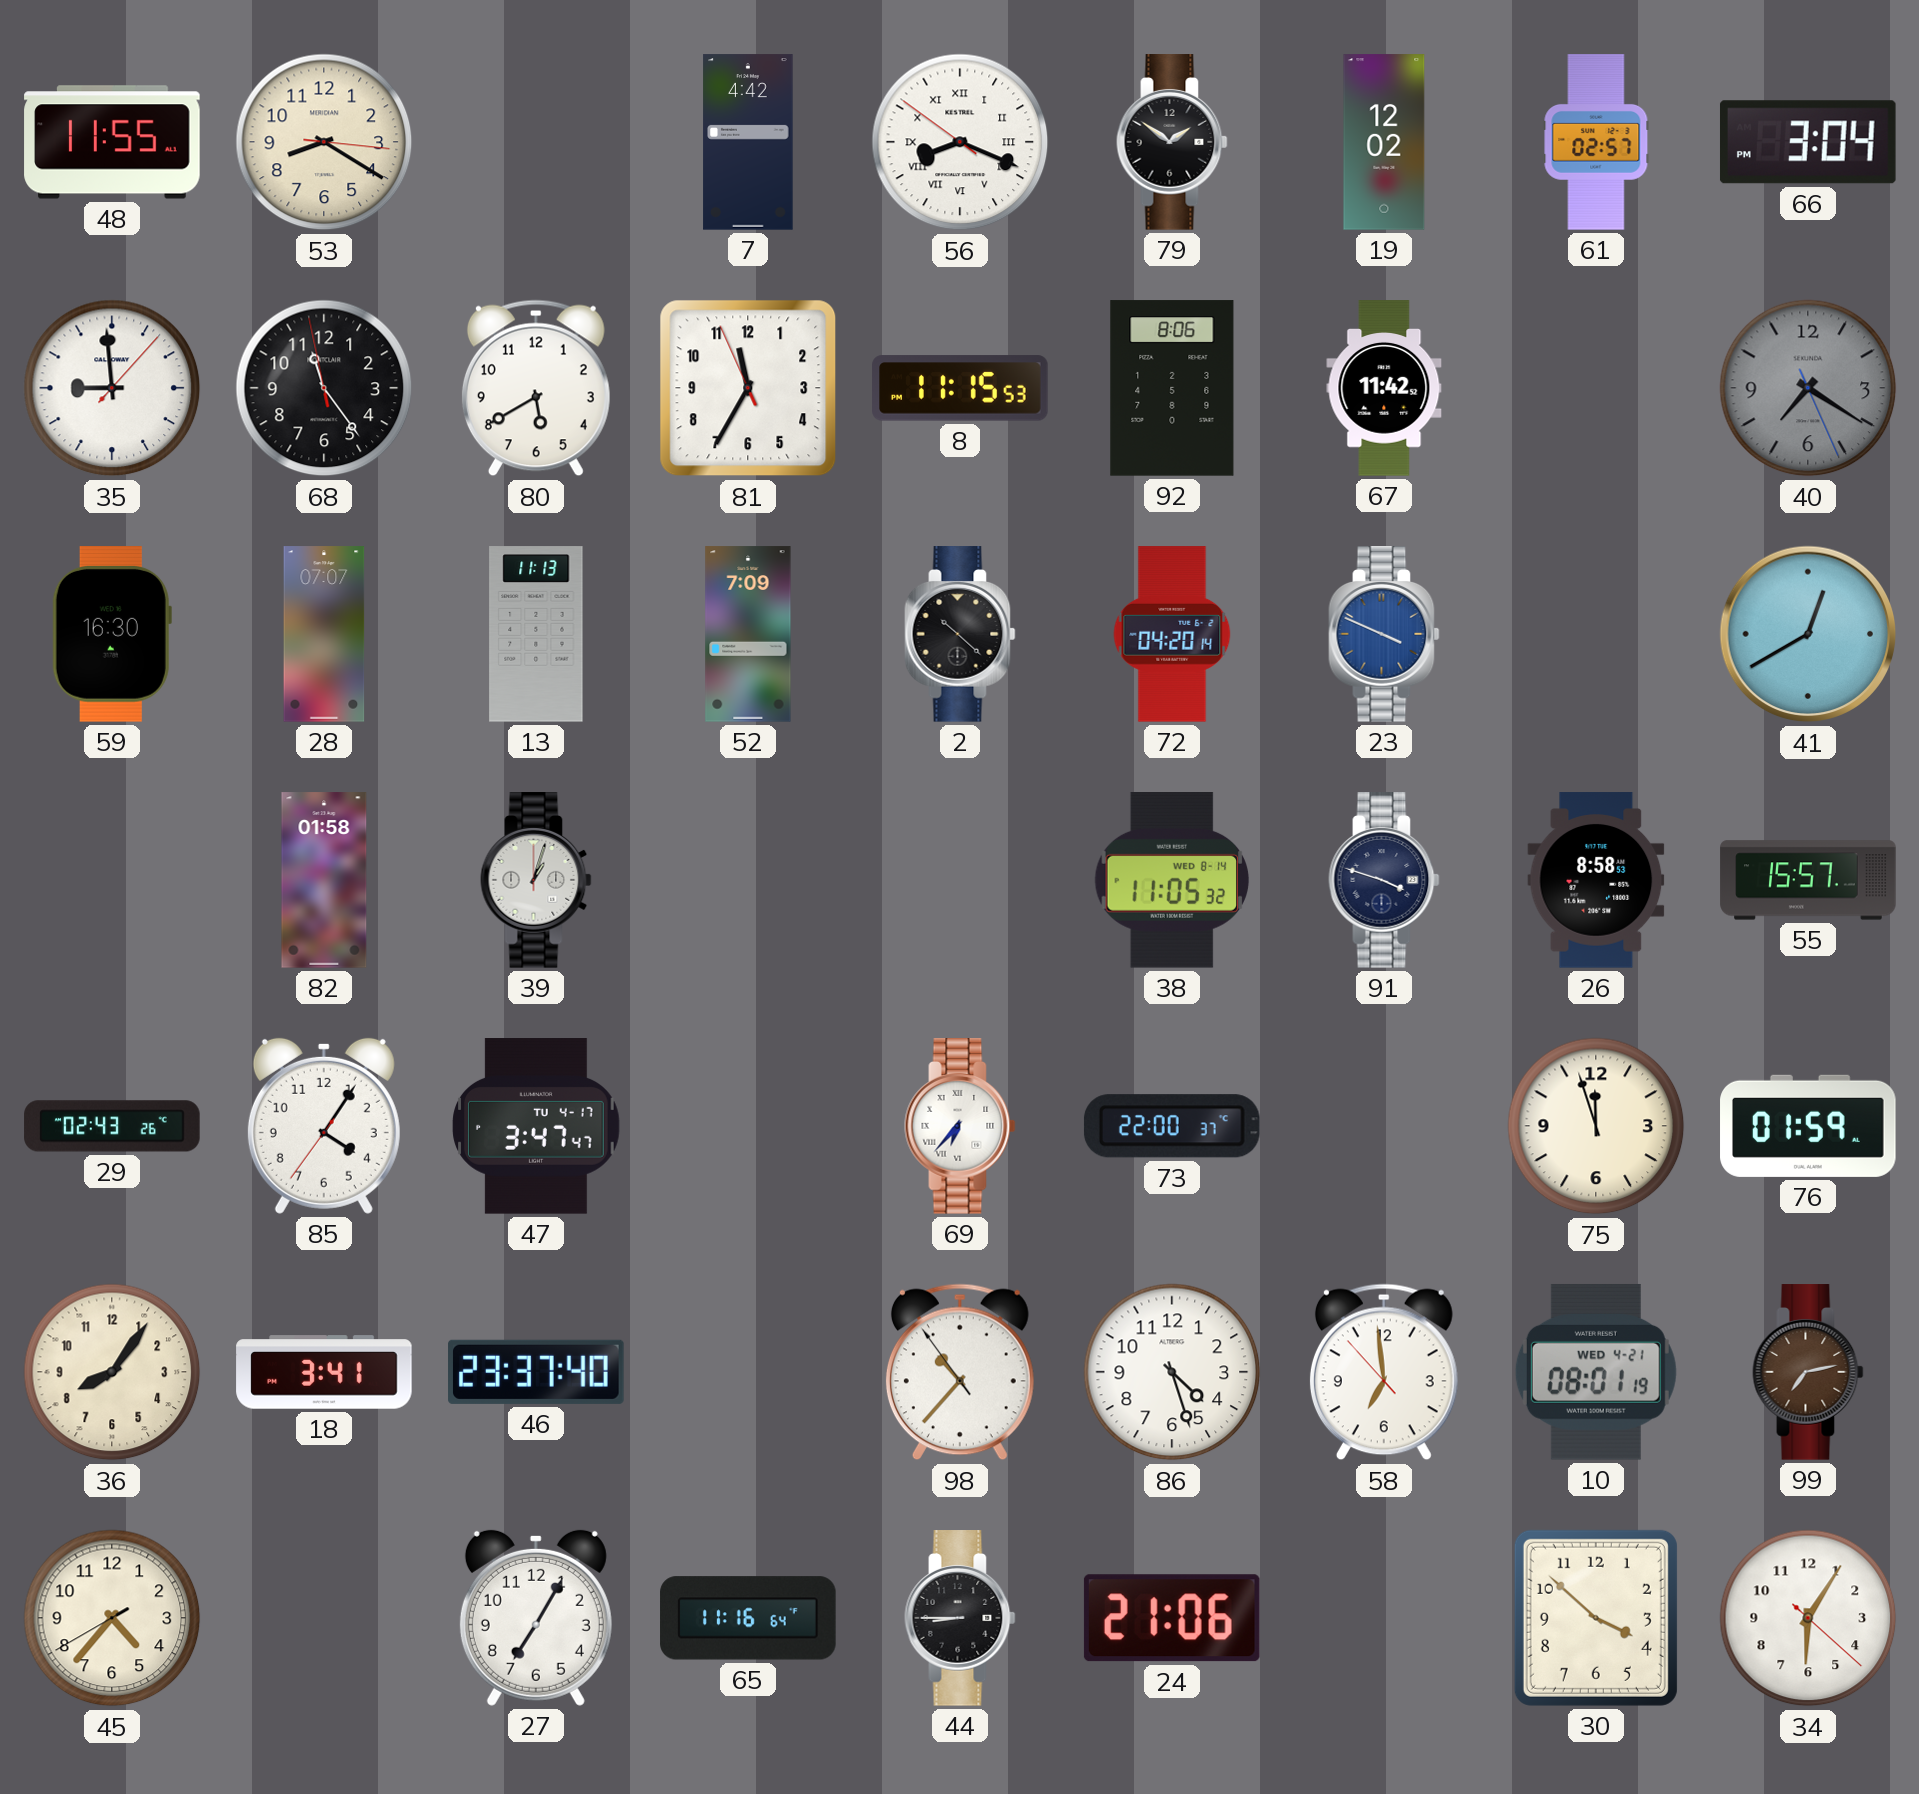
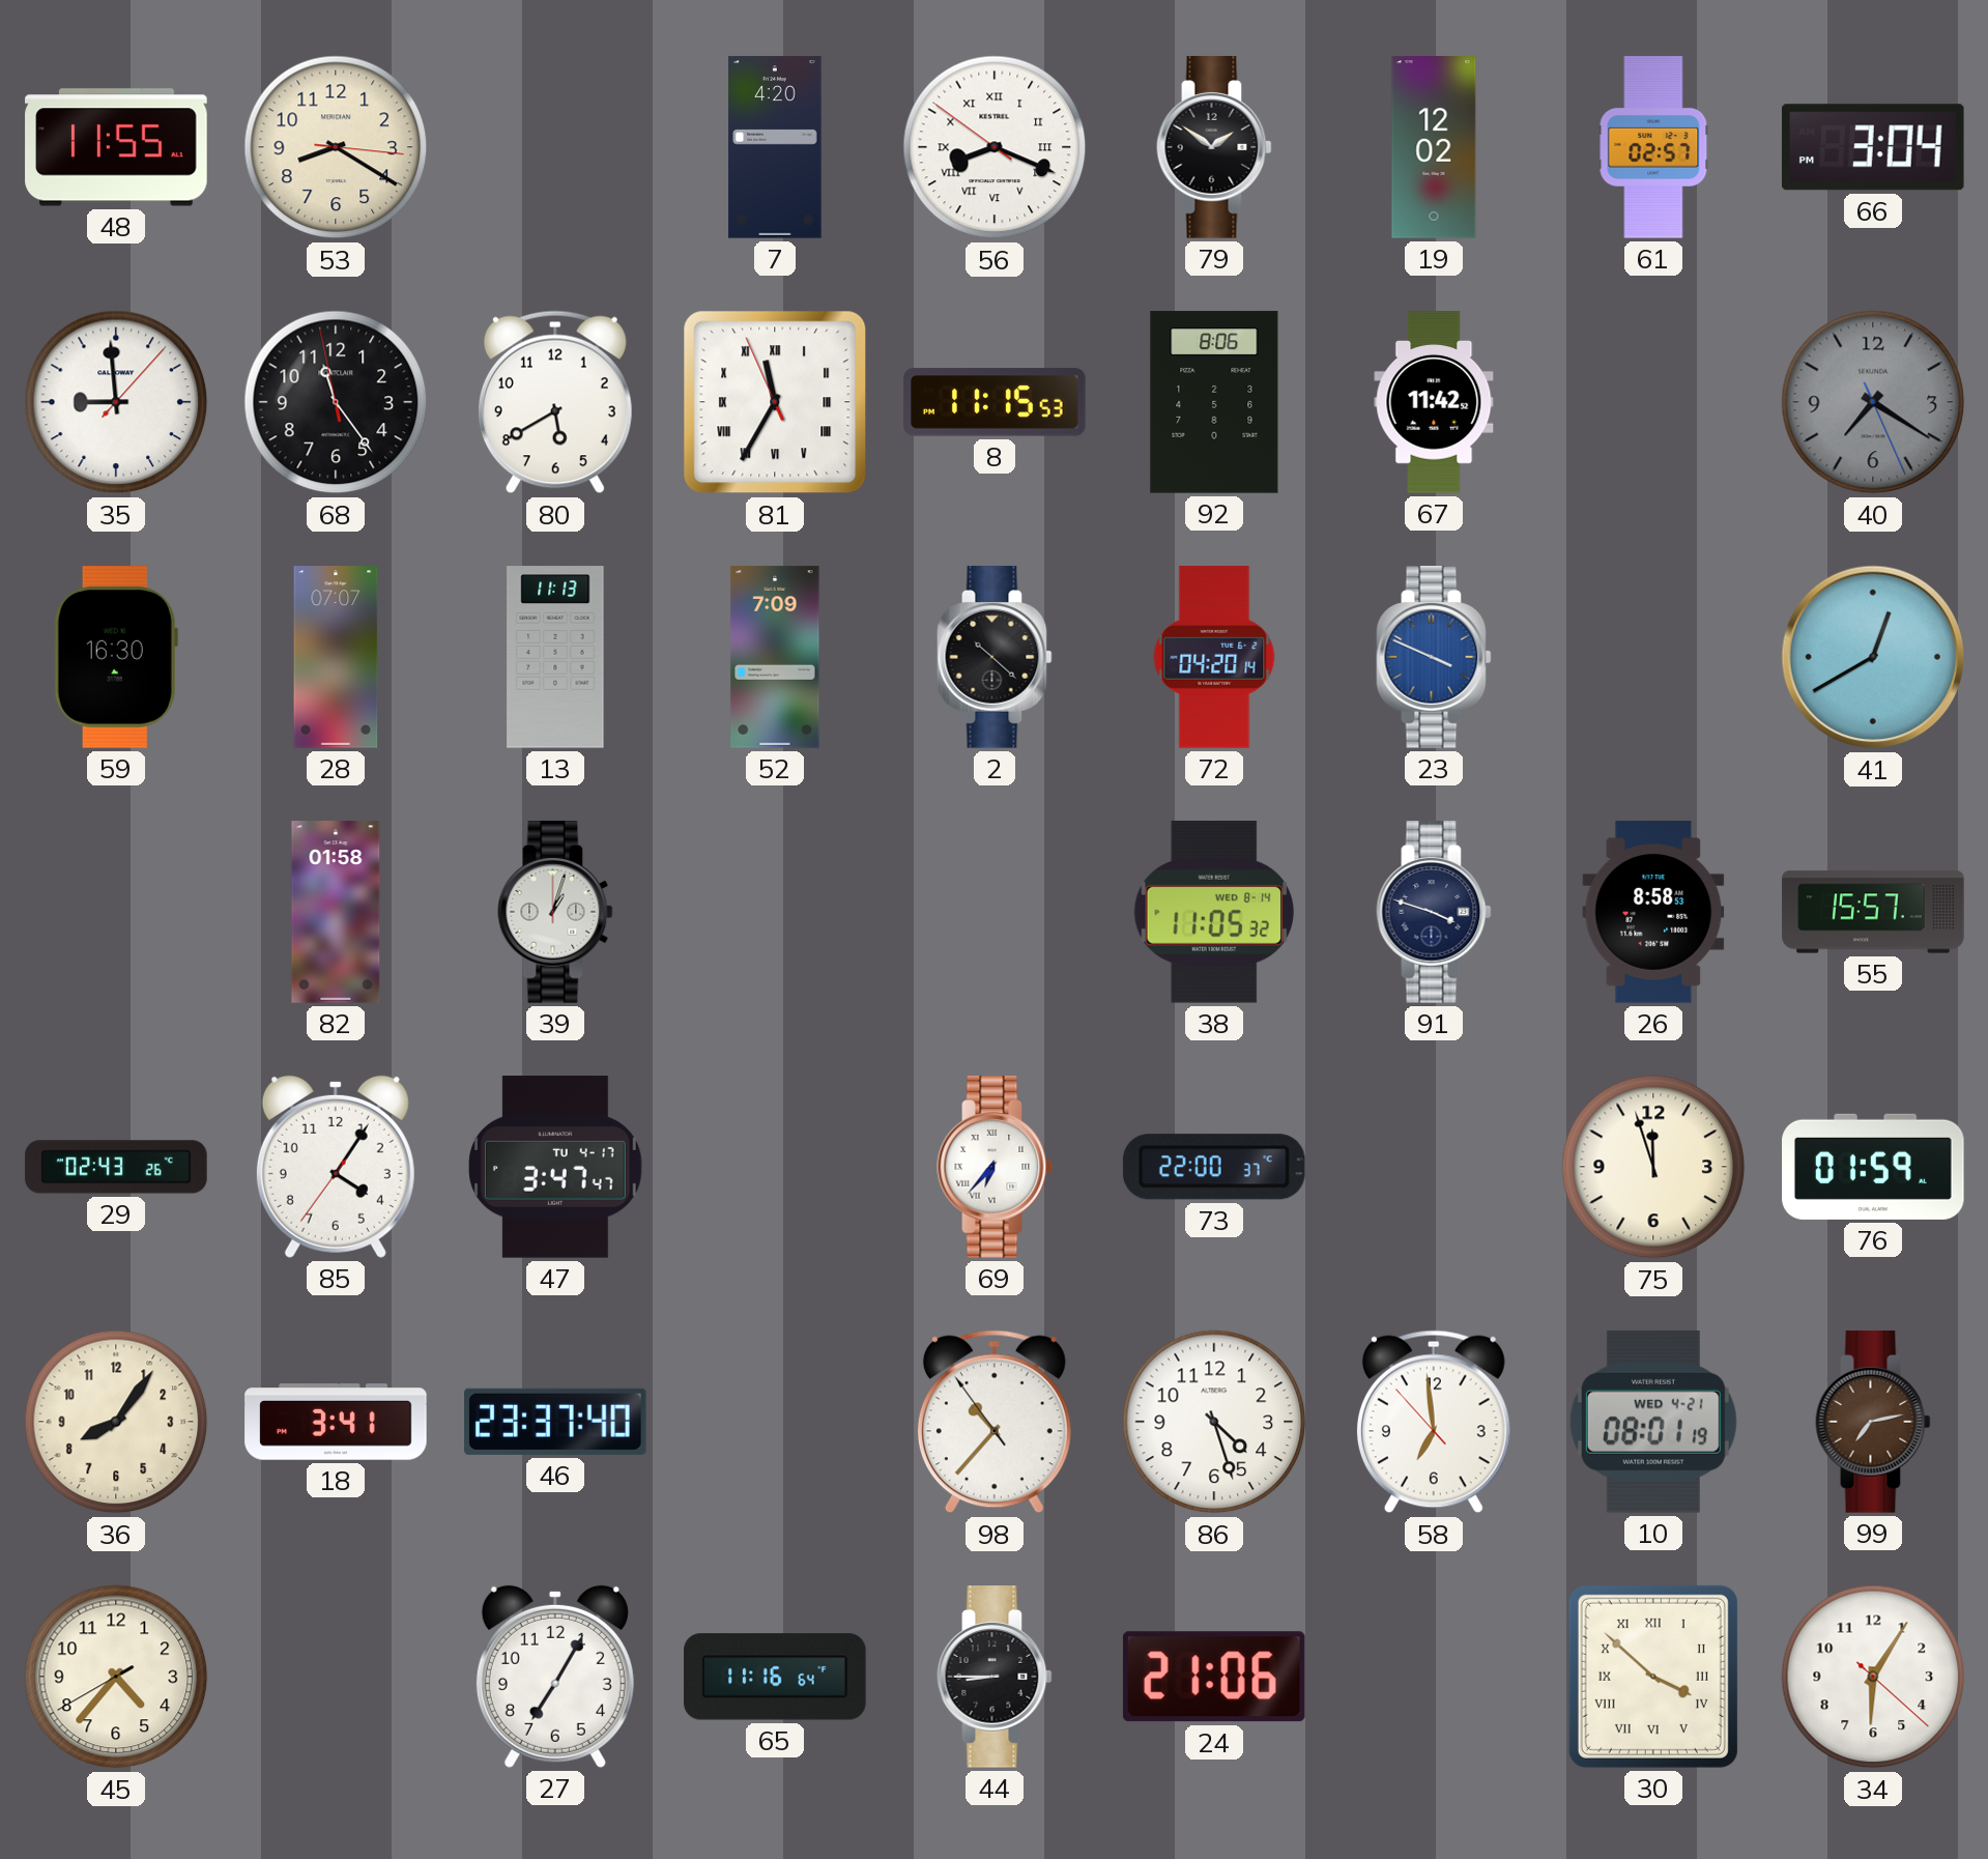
7: 4:42 -> 4:20 (775, 147)
81 numerals: Arabic -> Roman (775, 402)
30 numerals: Arabic -> Roman (1653, 1677)
